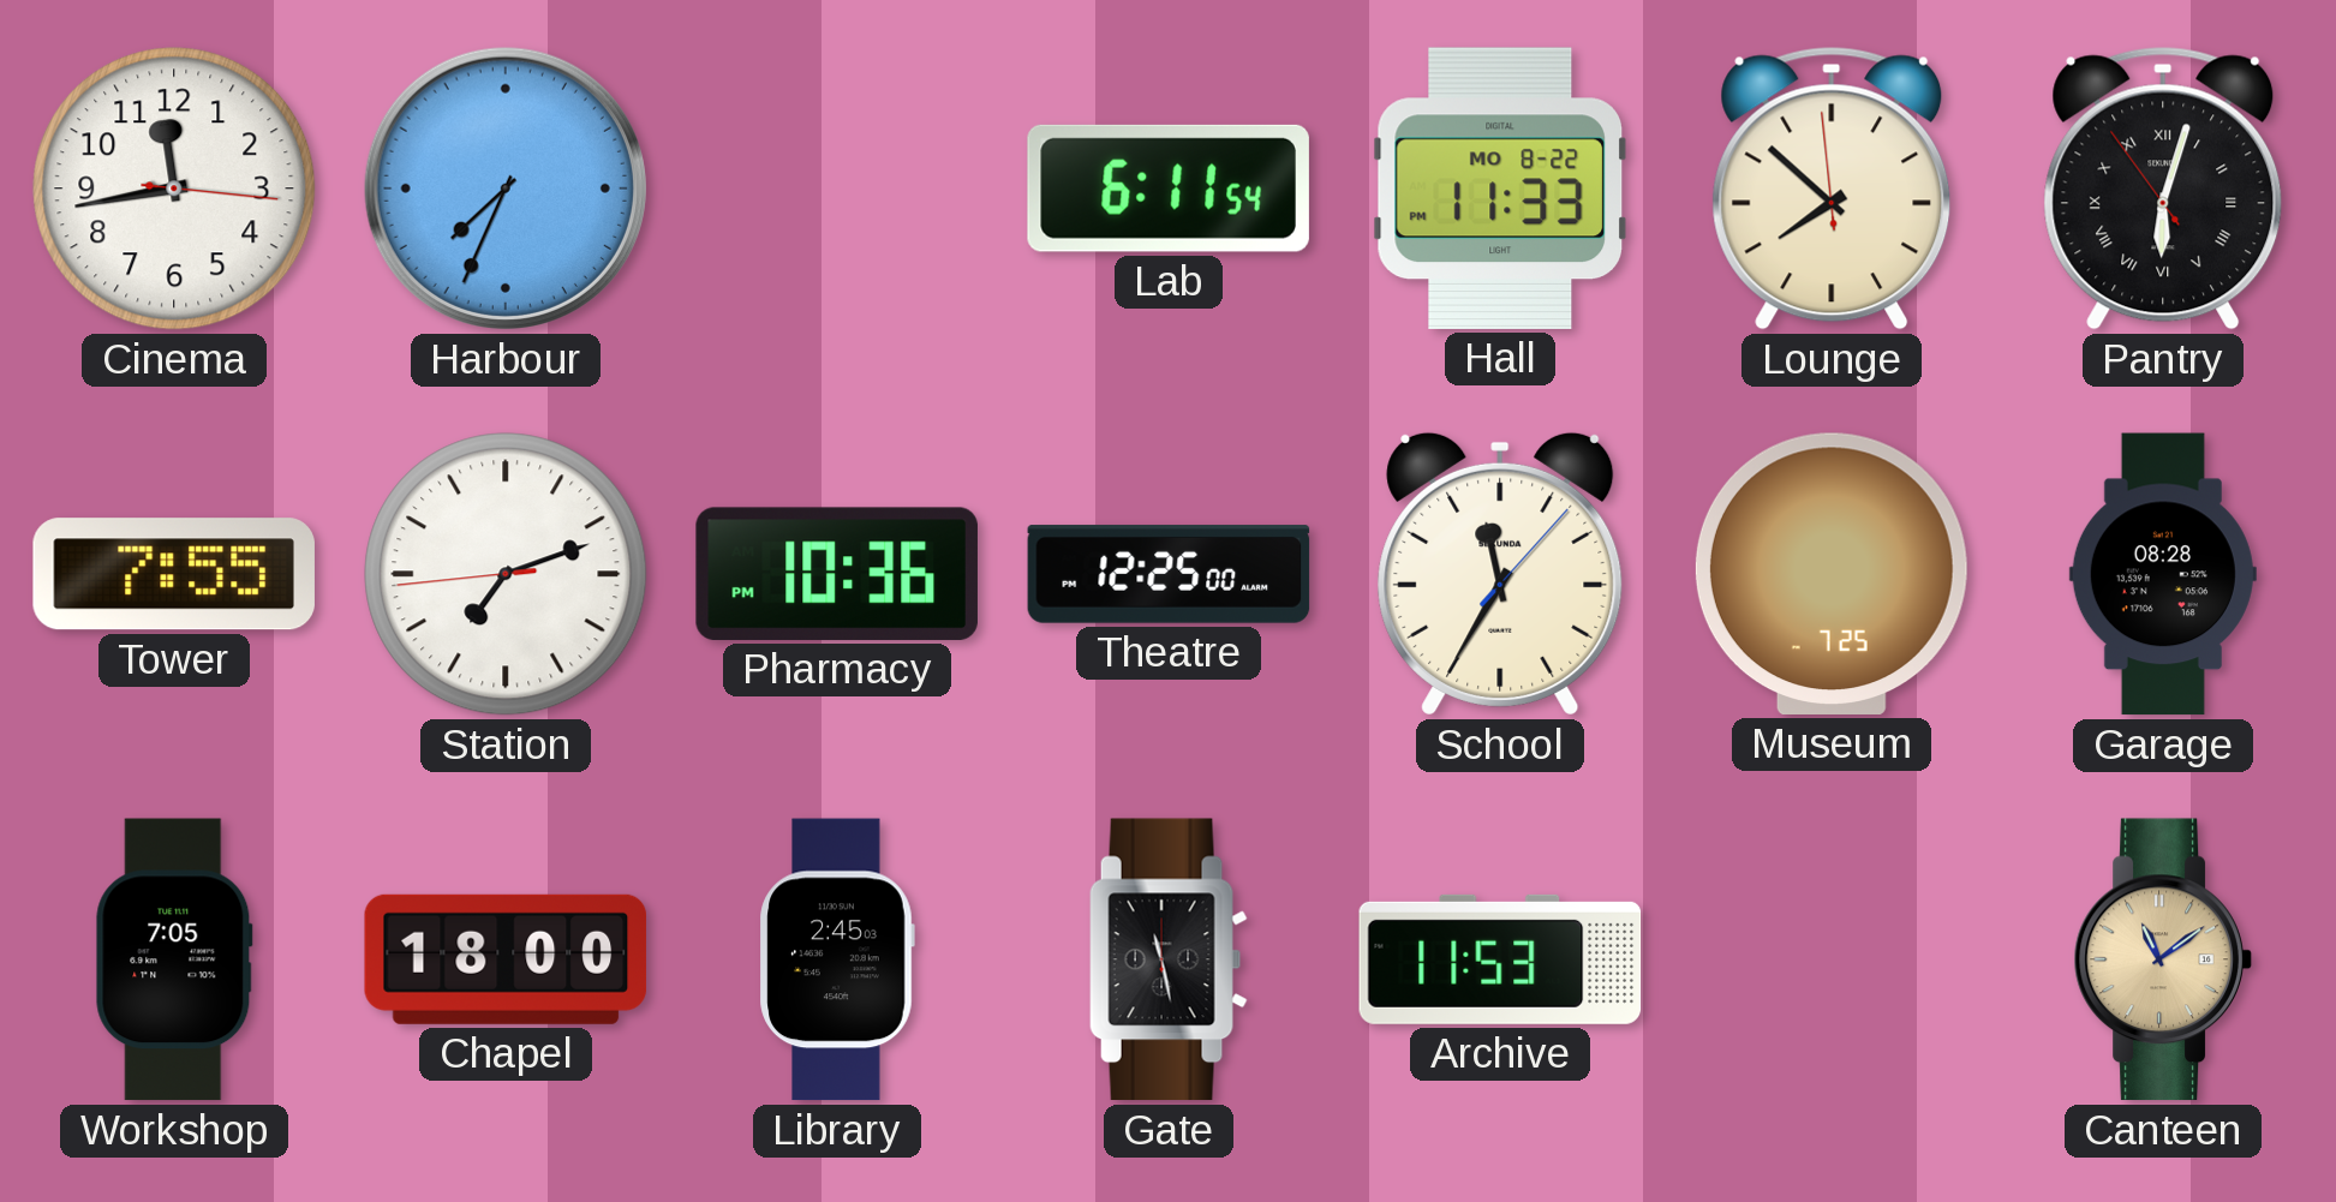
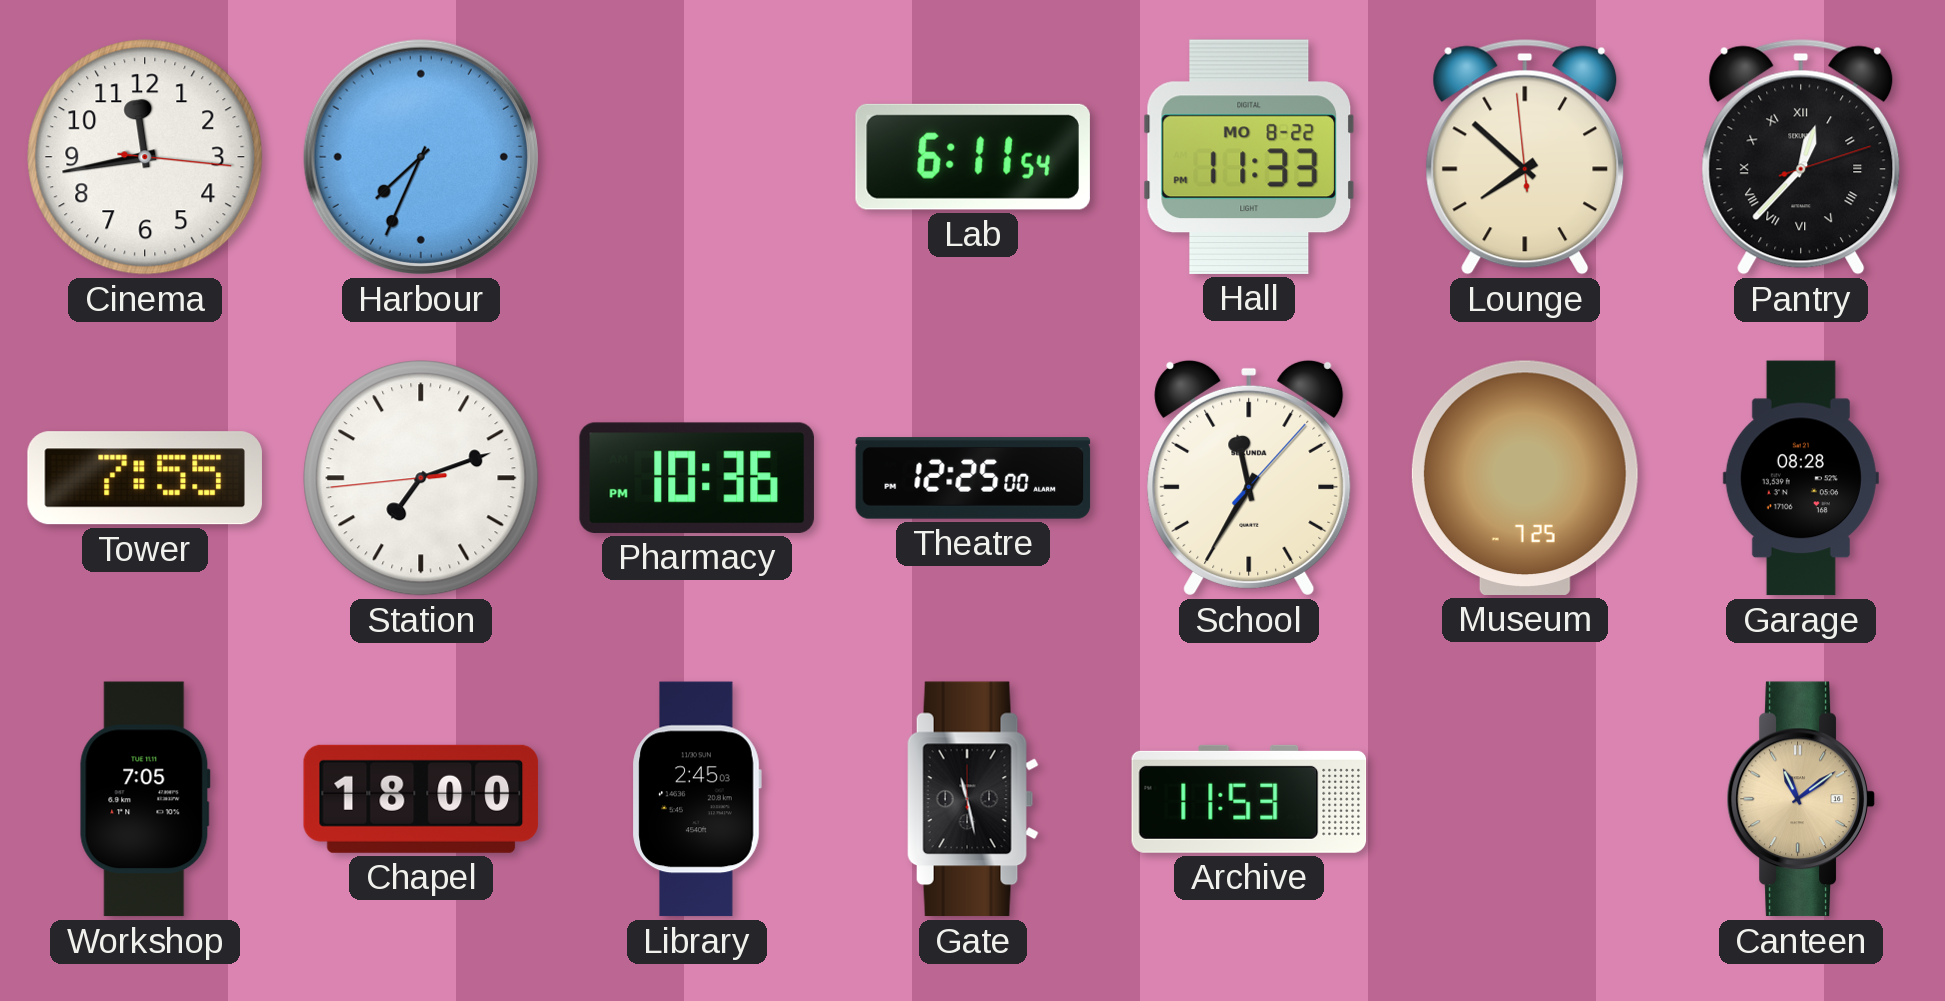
Pantry: 6:02 -> 12:37 (1801, 157)
